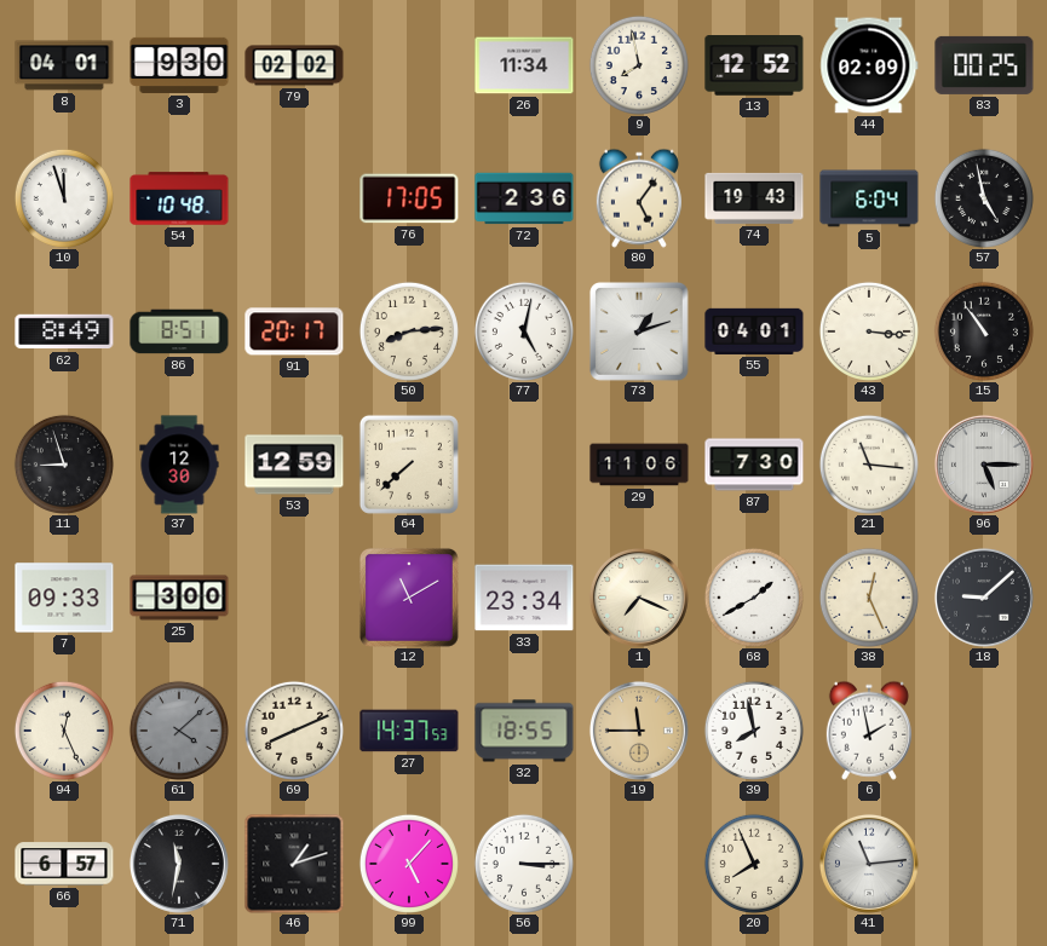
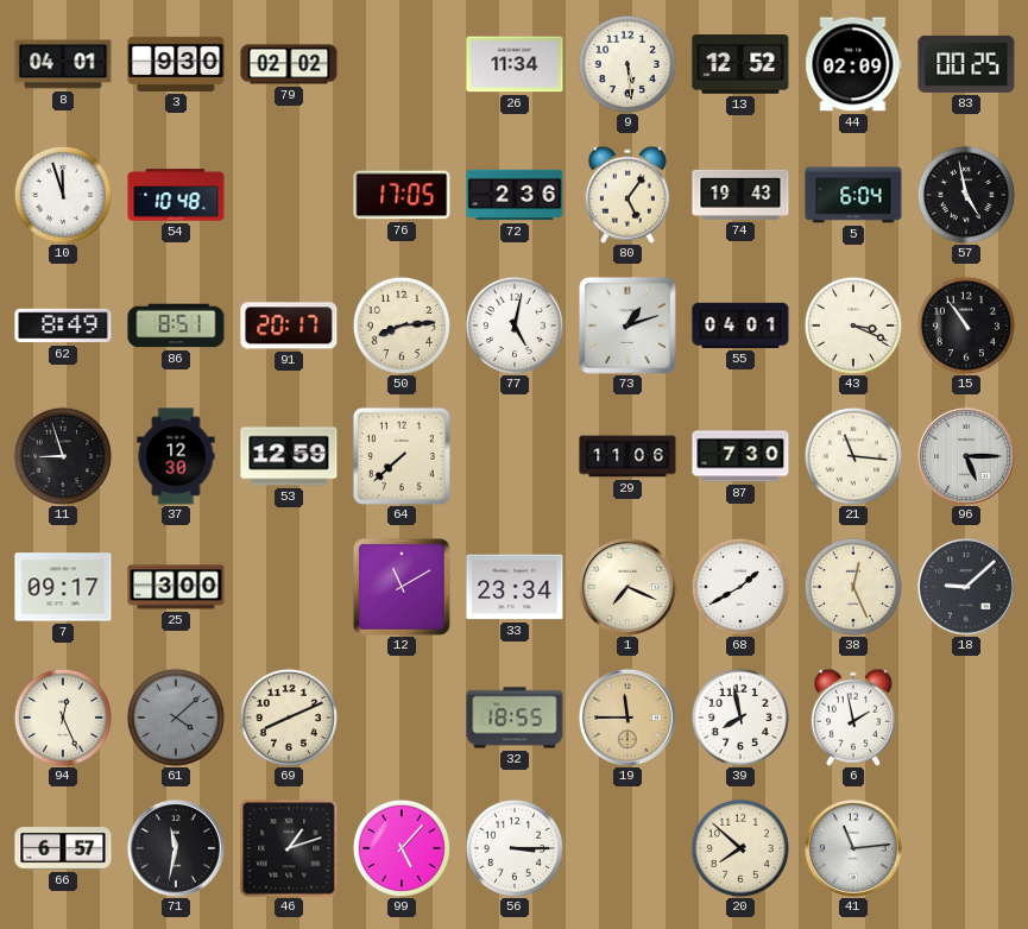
9: 7:58 -> 5:29 (627, 64)
43: 3:16 -> 3:19 (853, 326)
7: 09:33 -> 09:17 (63, 587)
27: 14:37 -> none (409, 731)
20: 7:56 -> 7:52 (740, 848)
